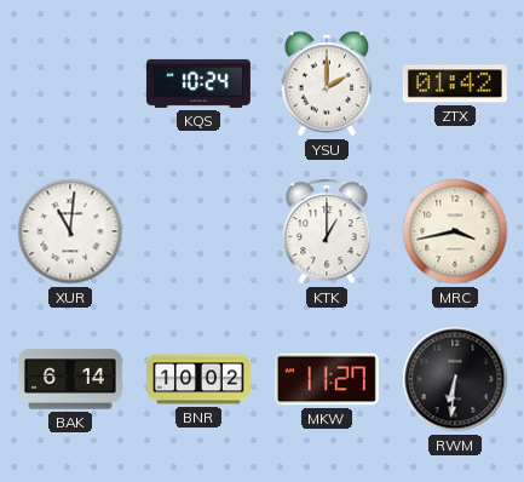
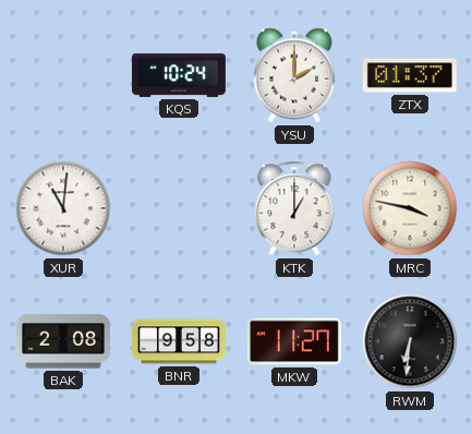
ZTX: 01:42 -> 01:37 (410, 75)
MRC: 3:43 -> 3:47 (410, 208)
BAK: 6:14 -> 2:08 (63, 341)
BNR: 10:02 -> 9:58 (180, 341)
